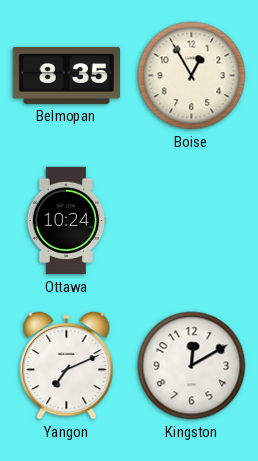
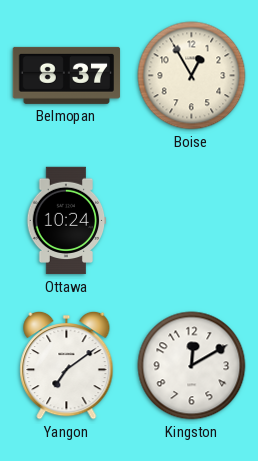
Belmopan: 8:35 -> 8:37 (67, 75)
Yangon: 7:11 -> 7:09 (67, 365)
